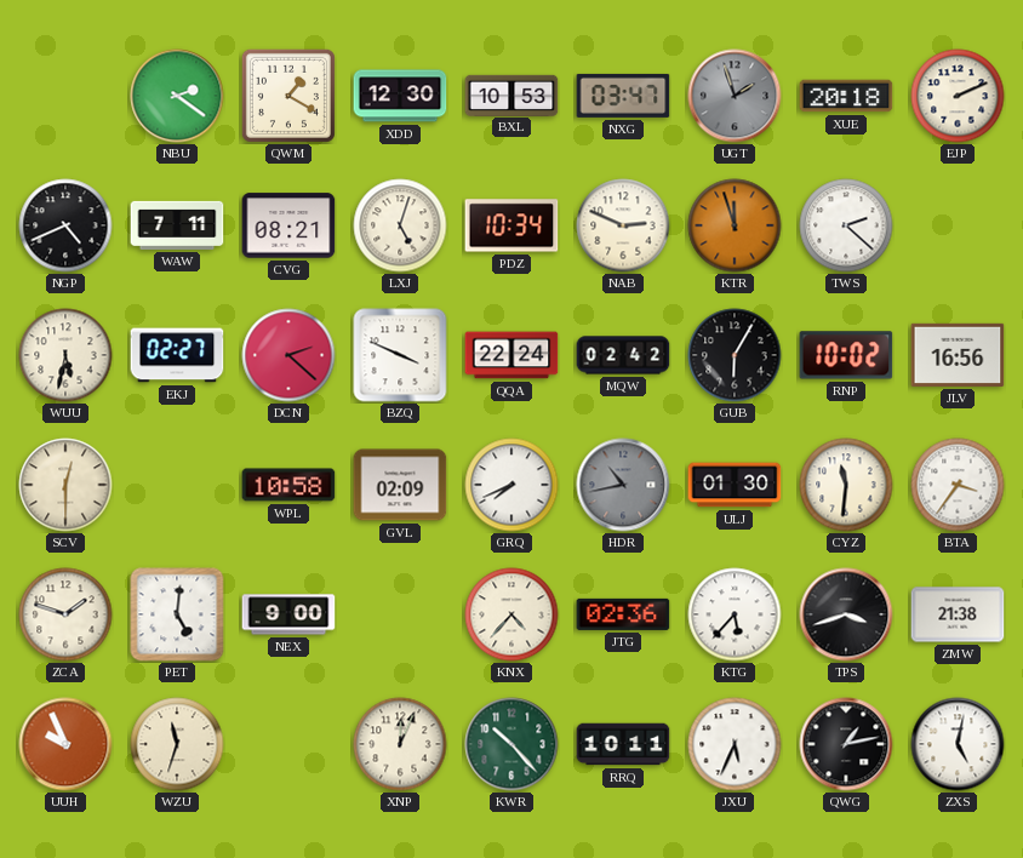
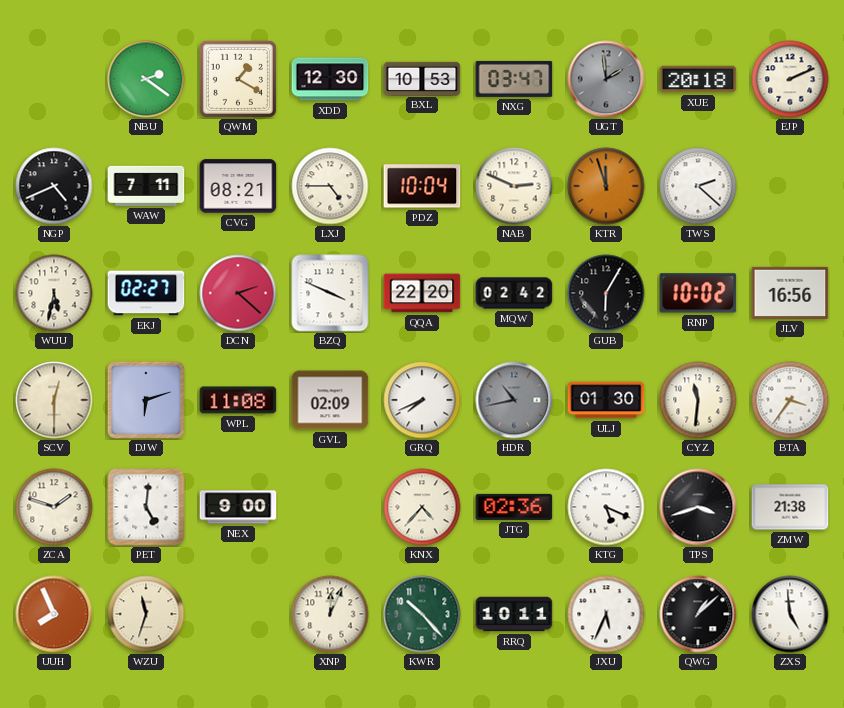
UGT: 1:57 -> 1:59 (606, 79)
LXJ: 5:03 -> 4:45 (330, 186)
PDZ: 10:34 -> 10:04 (422, 186)
QQA: 22:24 -> 22:20 (422, 293)
DJW: none -> 6:12 (146, 400)
WPL: 10:58 -> 11:08 (238, 400)
KTG: 5:37 -> 5:19 (606, 507)
UUH: 9:56 -> 7:56 (54, 614)
QWG: 1:13 -> 1:08 (698, 614)
ZXS: 5:02 -> 4:59 (790, 614)
